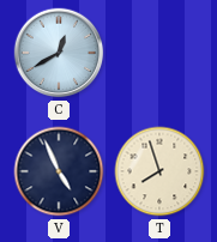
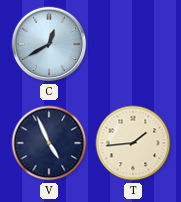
T: 7:57 -> 1:44 (133, 143)
